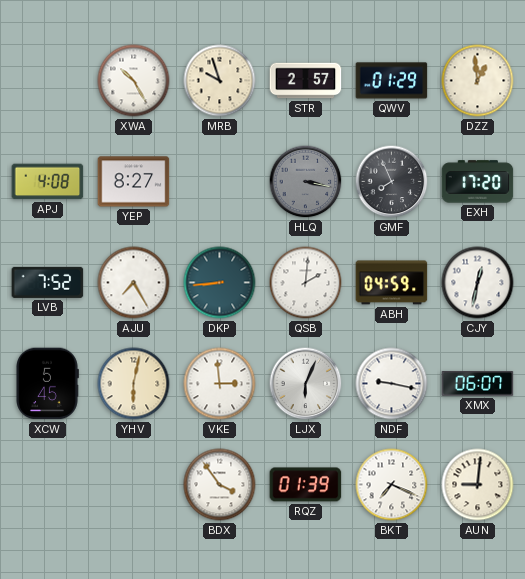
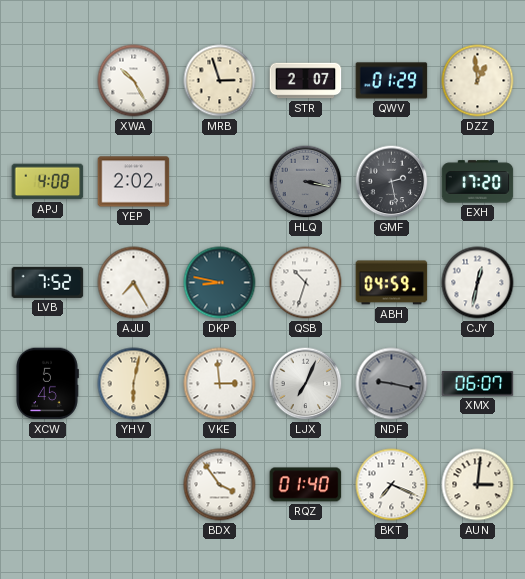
MRB: 9:57 -> 2:57 (220, 81)
STR: 2:57 -> 2:07 (306, 81)
YEP: 8:27 -> 2:02 (134, 182)
GMF: 7:56 -> 2:28 (392, 182)
DKP: 8:44 -> 8:47 (220, 283)
QSB: 2:01 -> 10:33 (306, 283)
LJX: 6:04 -> 7:04 (306, 384)
NDF dial: white -> grey (392, 384)
RQZ: 01:39 -> 01:40 (306, 485)
AUN: 9:01 -> 3:01 (478, 485)
